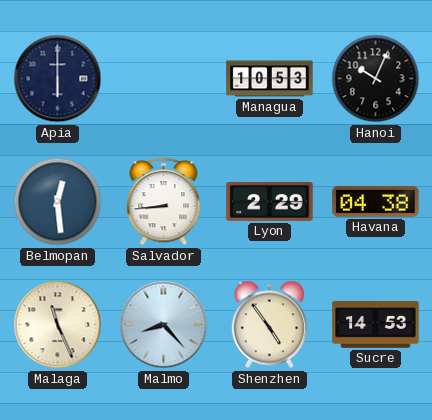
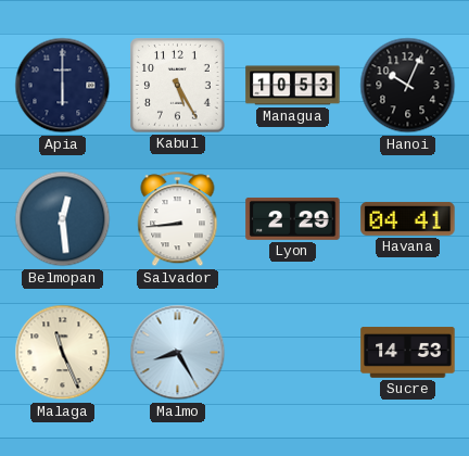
Kabul: none -> 5:25 (178, 86)
Havana: 04:38 -> 04:41 (408, 218)
Malmo: 8:23 -> 8:25 (178, 353)
Shenzhen: 4:54 -> none (269, 325)
